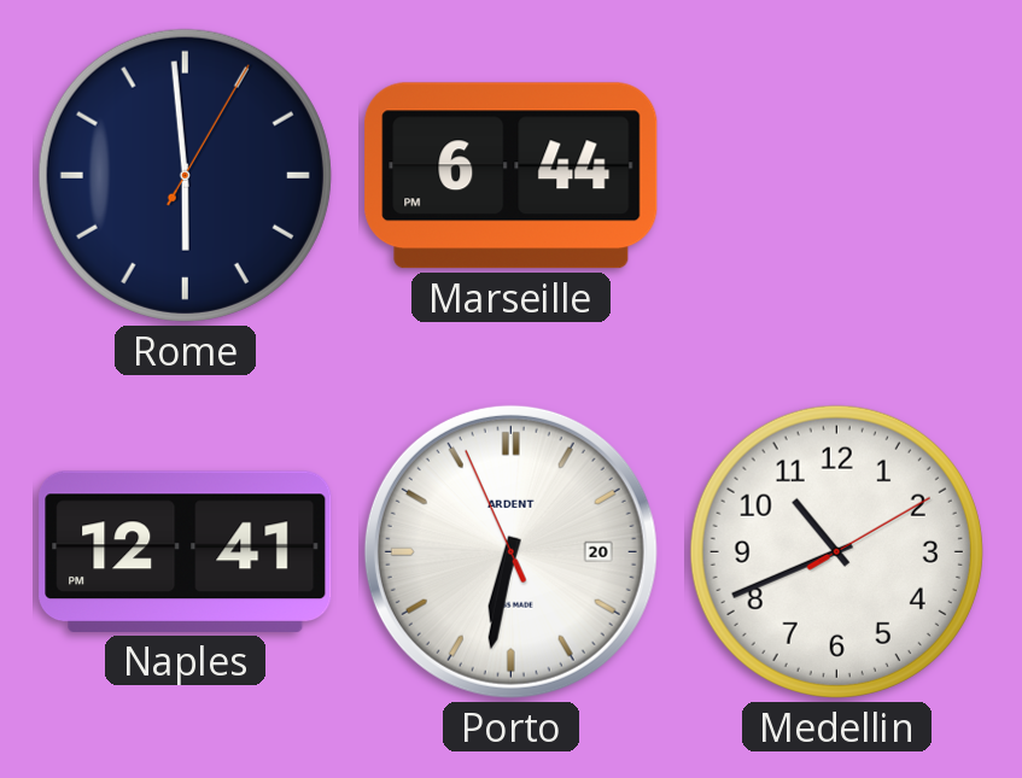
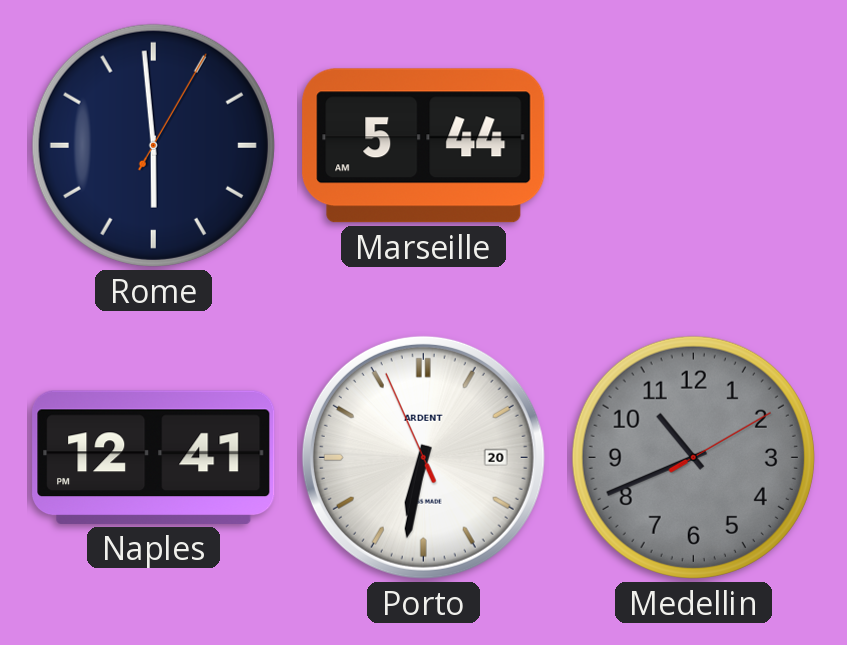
Marseille: 6:44 -> 5:44 (424, 146)
Medellin dial: white -> grey (693, 457)
